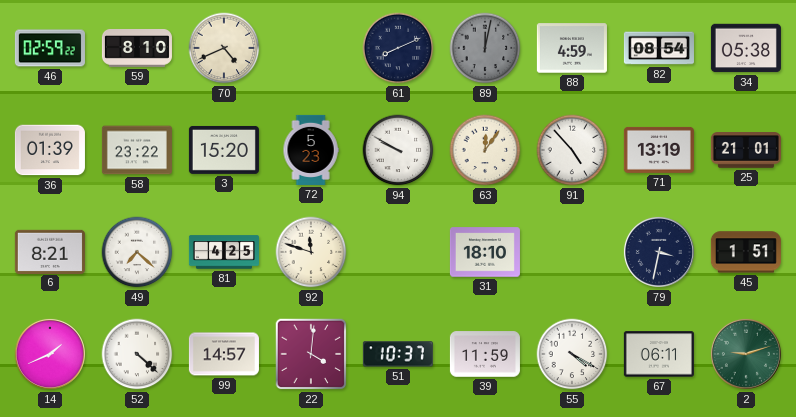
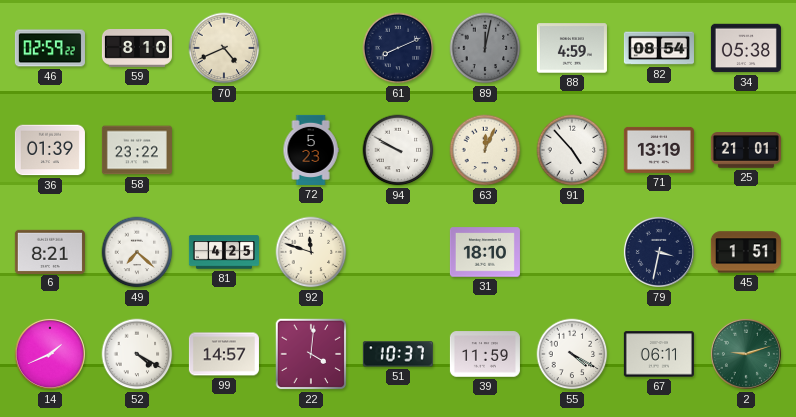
3: 15:20 -> none (224, 150)
63: 12:06 -> 12:04 (485, 150)
52: 4:22 -> 4:20 (137, 354)
